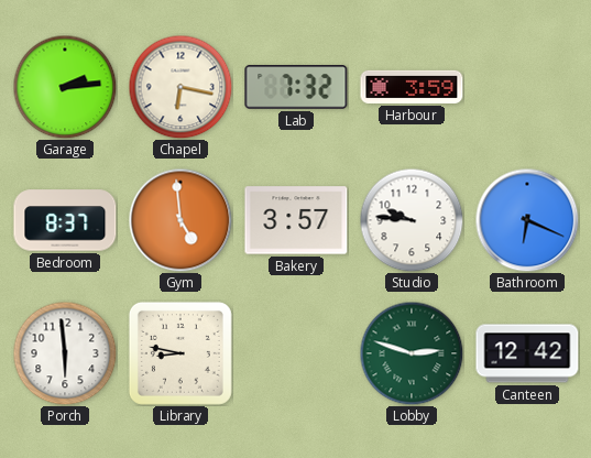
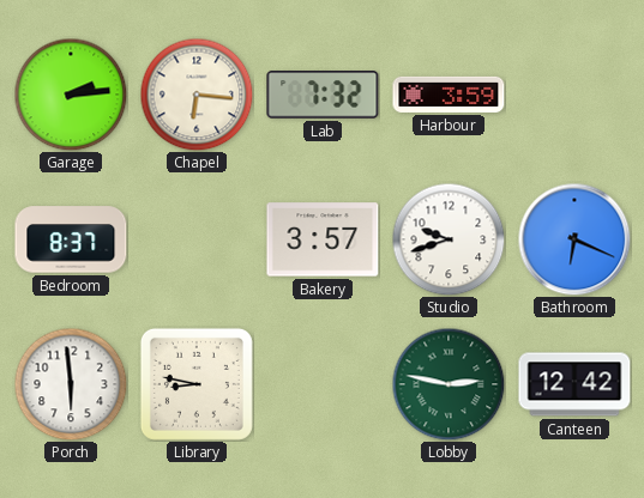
Chapel: 6:17 -> 6:16 (197, 95)
Gym: 4:59 -> none (180, 220)
Studio: 9:46 -> 9:42 (449, 239)
Lobby: 2:48 -> 2:47 (449, 384)
